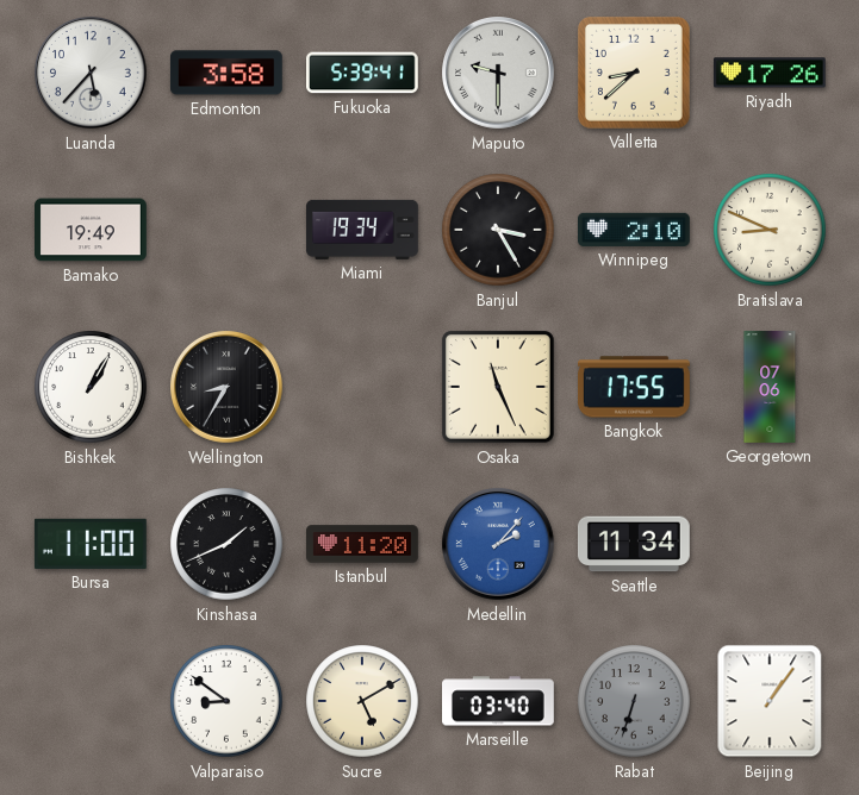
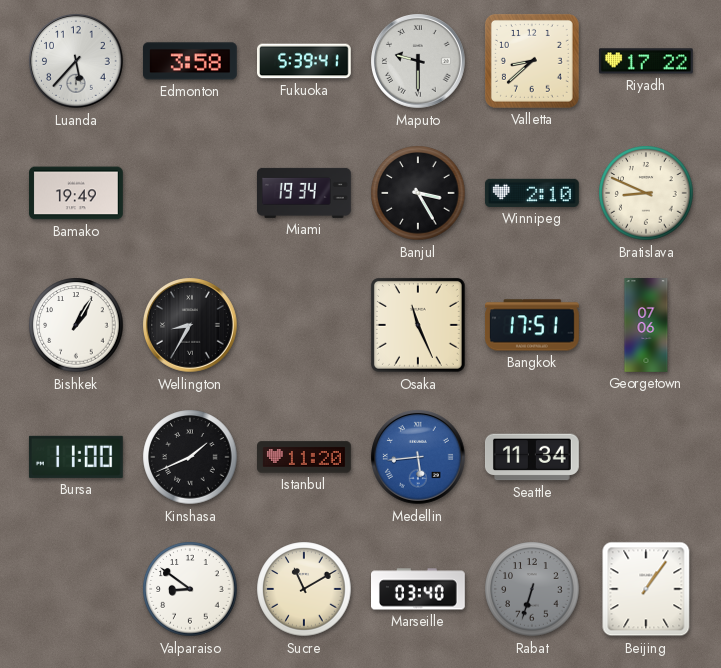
Riyadh: 17:26 -> 17:22 (646, 61)
Bangkok: 17:55 -> 17:51 (533, 325)
Medellin: 2:07 -> 5:44 (419, 458)
Sucre: 5:10 -> 11:10 (304, 589)
